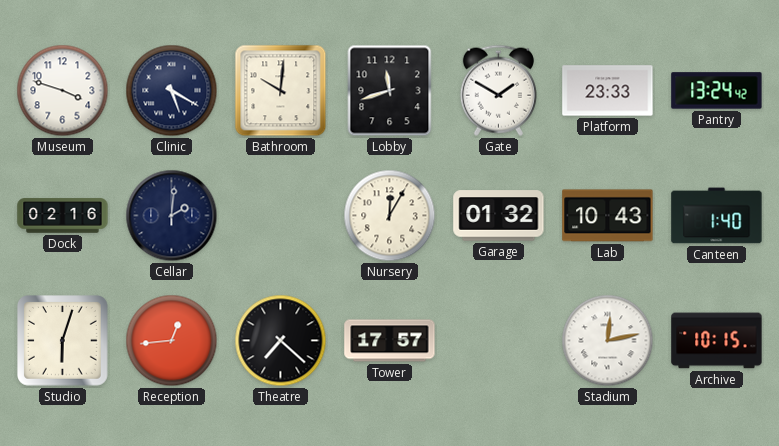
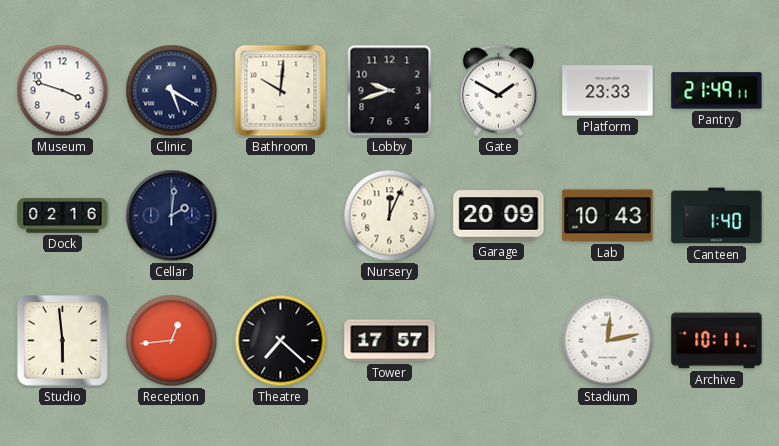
Lobby: 11:42 -> 9:42 (390, 91)
Pantry: 13:24 -> 21:49 (717, 91)
Nursery: 12:05 -> 12:04 (390, 216)
Garage: 01:32 -> 20:09 (499, 216)
Studio: 6:03 -> 5:59 (63, 341)
Archive: 10:15 -> 10:11 (717, 341)
